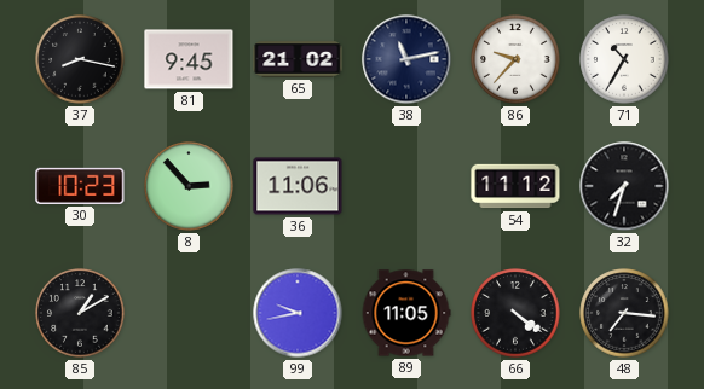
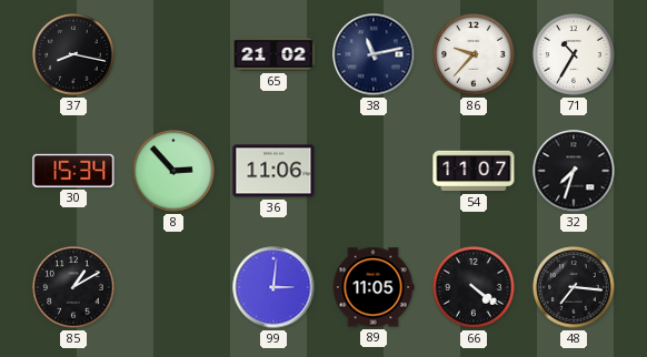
81: 9:45 -> none (189, 59)
30: 10:23 -> 15:34 (73, 171)
54: 11:12 -> 11:07 (474, 171)
99: 9:43 -> 3:01 (273, 287)
